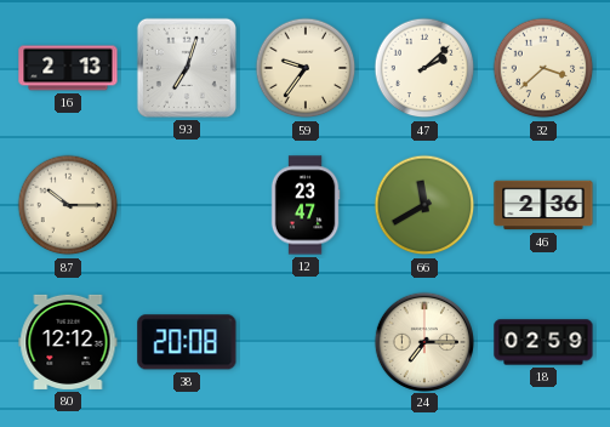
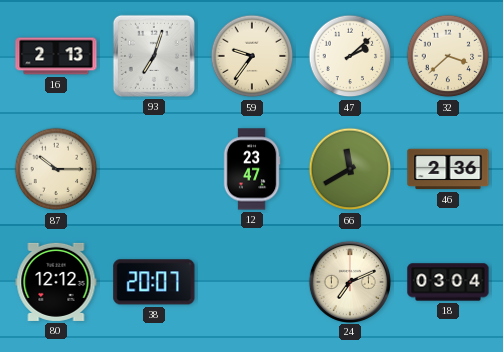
38: 20:08 -> 20:07 (154, 282)
24: 7:15 -> 7:11 (349, 281)
18: 02:59 -> 03:04 (448, 282)
